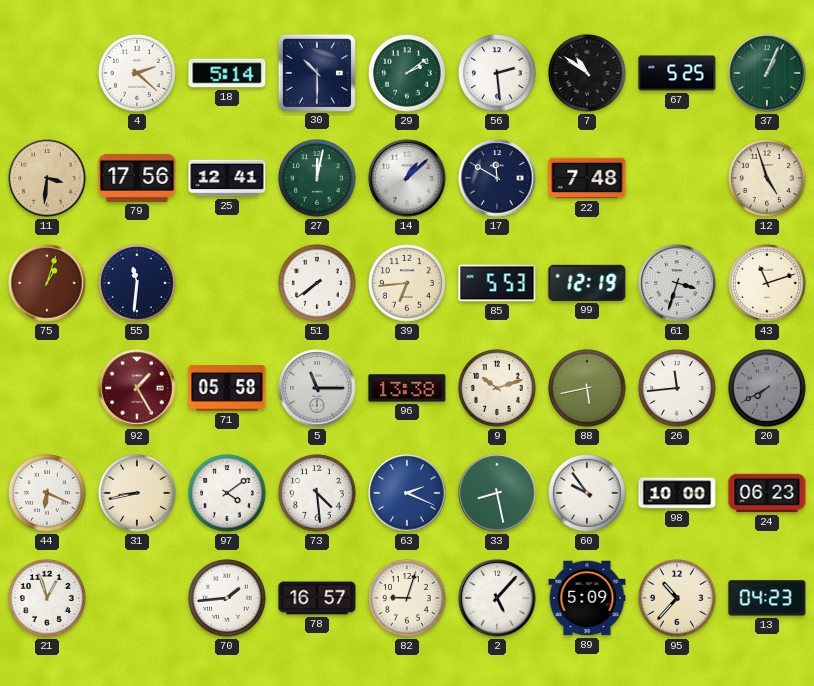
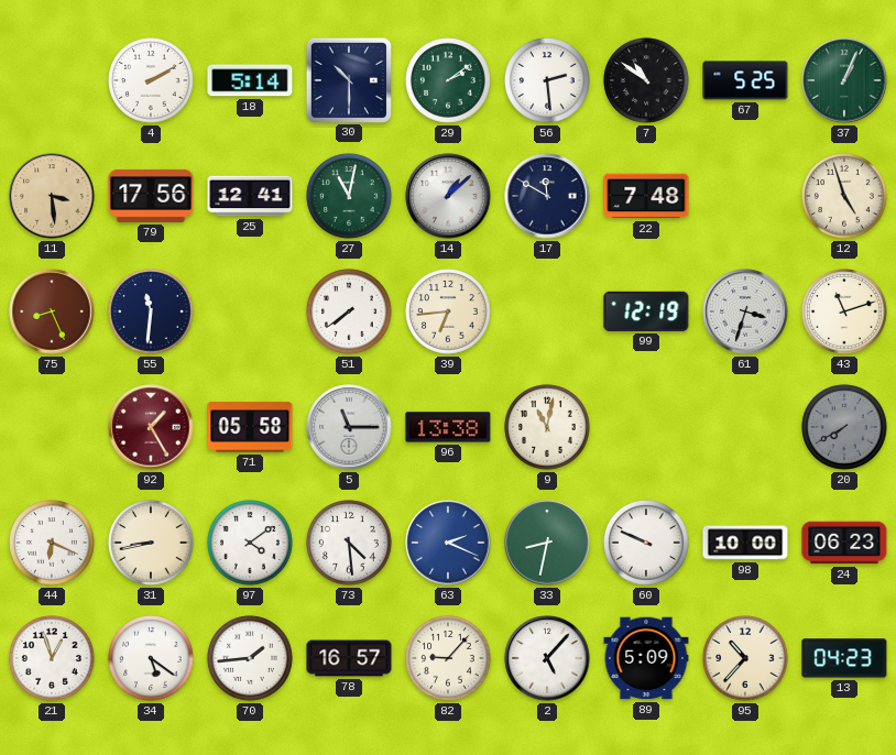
4: 2:22 -> 2:10 (151, 80)
11: 3:31 -> 3:29 (52, 196)
27: 12:02 -> 11:02 (349, 196)
75: 1:03 -> 8:26 (52, 311)
85: 5:53 -> none (497, 283)
9: 10:12 -> 11:02 (547, 427)
88: 5:43 -> none (587, 388)
26: 11:44 -> none (677, 388)
33: 8:28 -> 8:32 (547, 543)
60: 9:54 -> 9:49 (646, 543)
34: none -> 5:21 (151, 658)
82: 9:03 -> 9:07 (448, 658)
